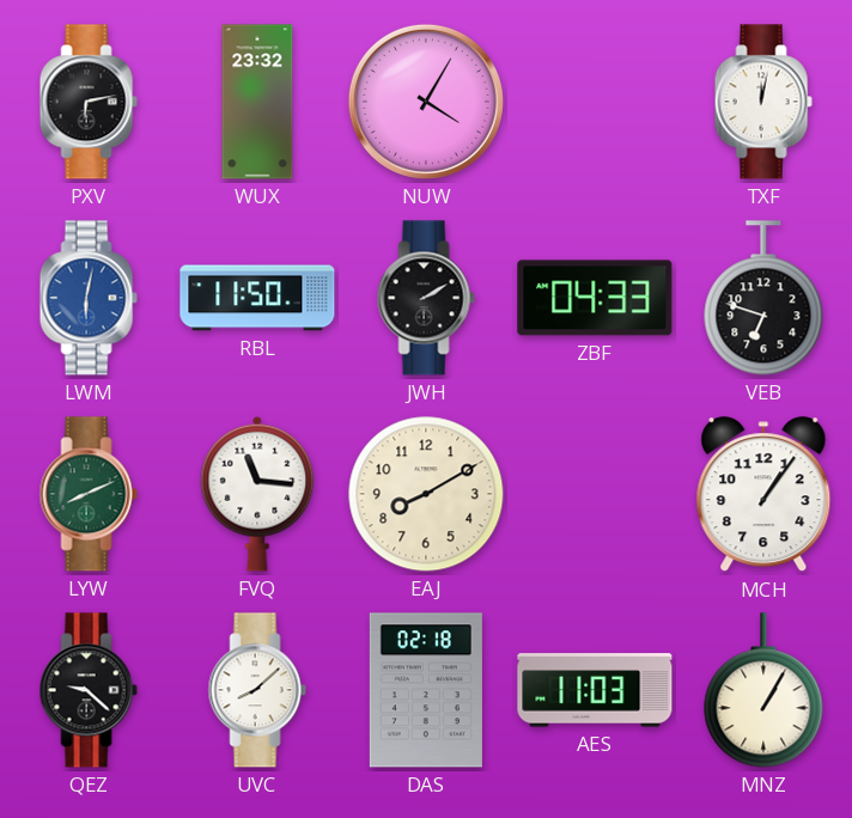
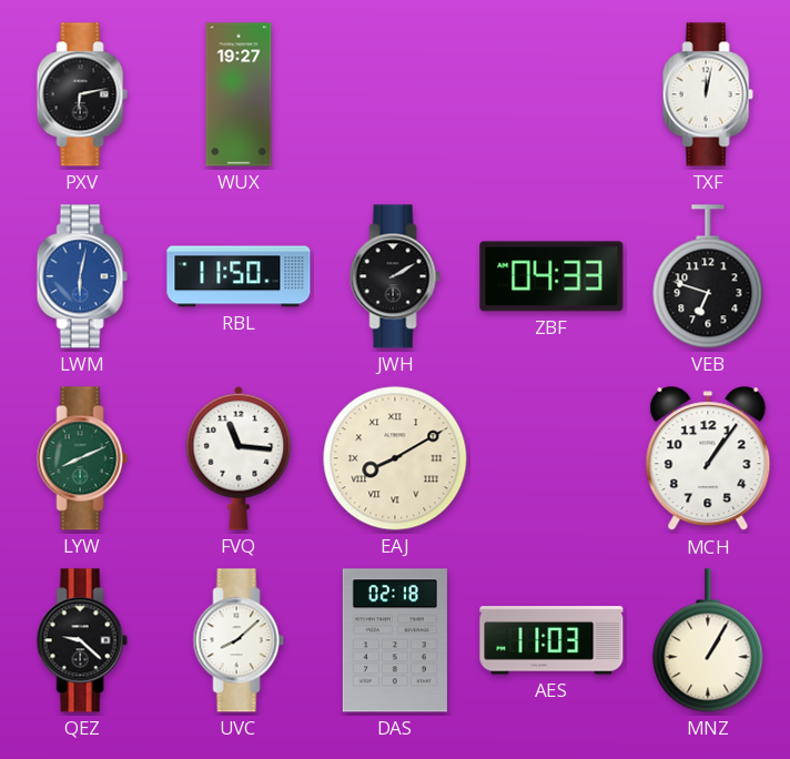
WUX: 23:32 -> 19:27 (239, 94)
NUW: 4:05 -> none (426, 102)
EAJ numerals: Arabic -> Roman (395, 458)
